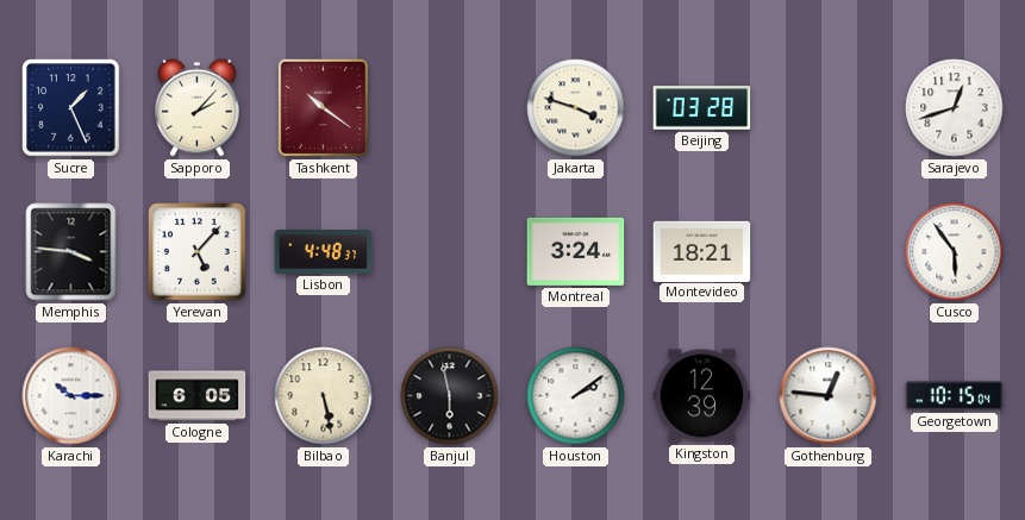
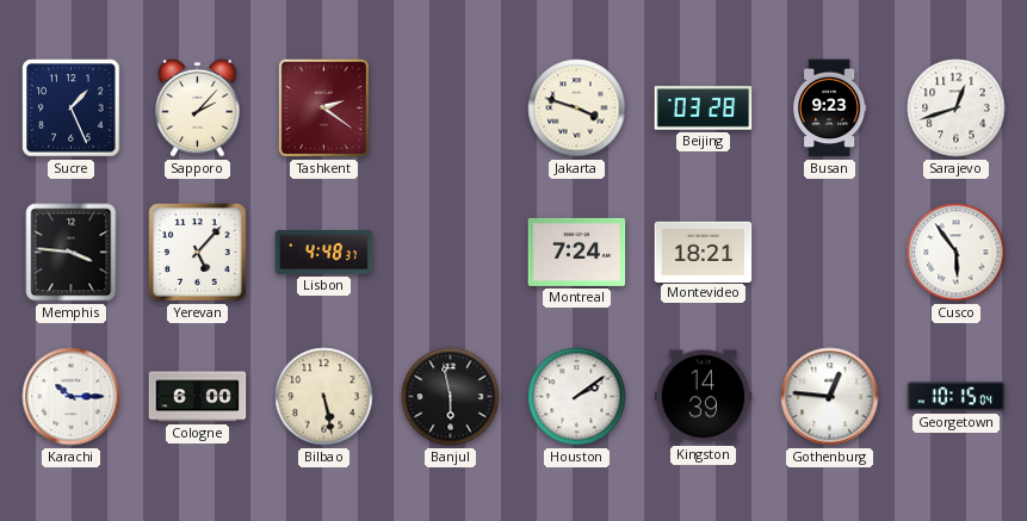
Tashkent: 10:21 -> 2:21 (323, 107)
Busan: none -> 9:23 (830, 108)
Montreal: 3:24 -> 7:24 (577, 252)
Cologne: 6:05 -> 6:00 (198, 397)
Kingston: 12:39 -> 14:39 (704, 397)
